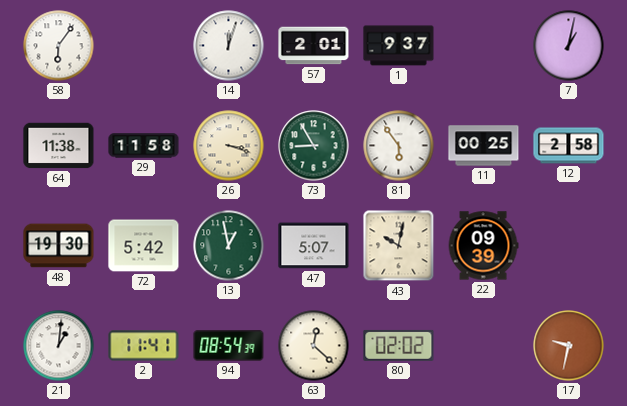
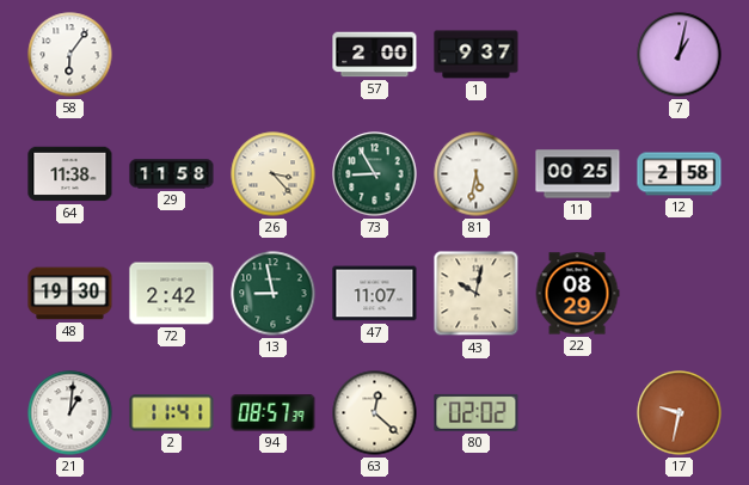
14: 12:03 -> none (229, 46)
57: 2:01 -> 2:00 (375, 55)
26: 3:18 -> 3:23 (274, 174)
81: 5:54 -> 5:32 (477, 174)
72: 5:42 -> 2:42 (172, 294)
13: 12:58 -> 8:58 (274, 294)
47: 5:07 -> 11:07 (375, 294)
22: 09:39 -> 08:29 (577, 294)
94: 08:54 -> 08:57 (274, 413)
